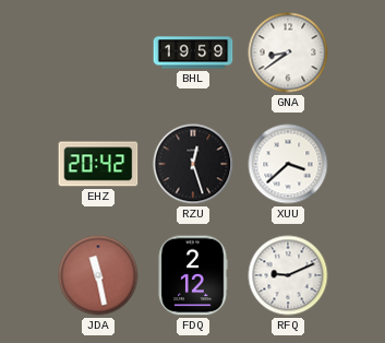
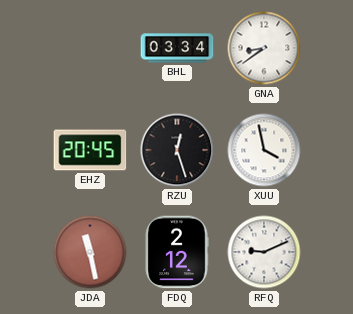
BHL: 19:59 -> 03:34 (177, 48)
EHZ: 20:42 -> 20:45 (90, 150)
XUU: 3:38 -> 3:58 (264, 150)
